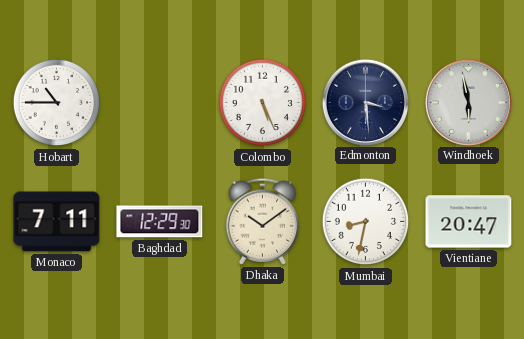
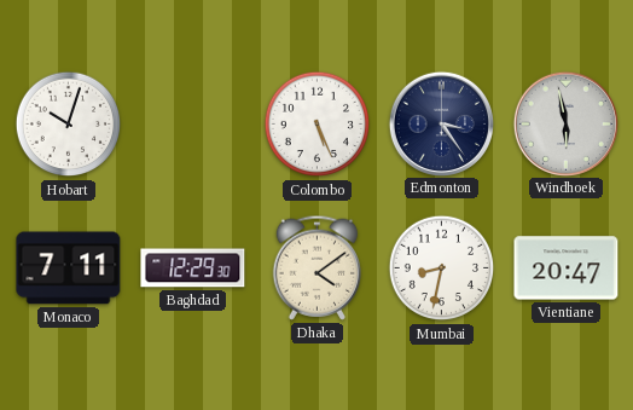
Hobart: 10:45 -> 10:03 (69, 125)
Edmonton: 3:29 -> 3:24 (441, 123)
Dhaka: 10:09 -> 4:09 (318, 267)
